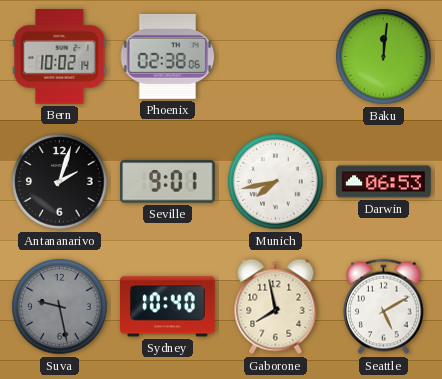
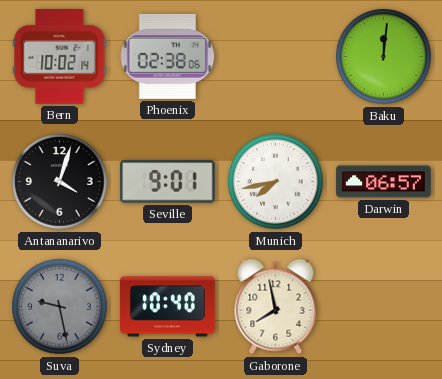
Antananarivo: 2:03 -> 4:03 (60, 182)
Darwin: 06:53 -> 06:57 (384, 182)
Seattle: 5:10 -> none (384, 307)
